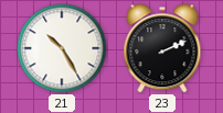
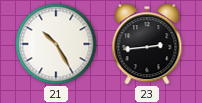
23: 2:11 -> 2:44 (147, 44)
